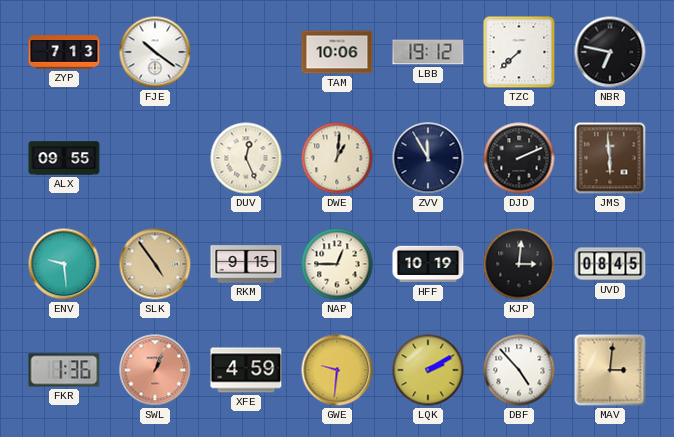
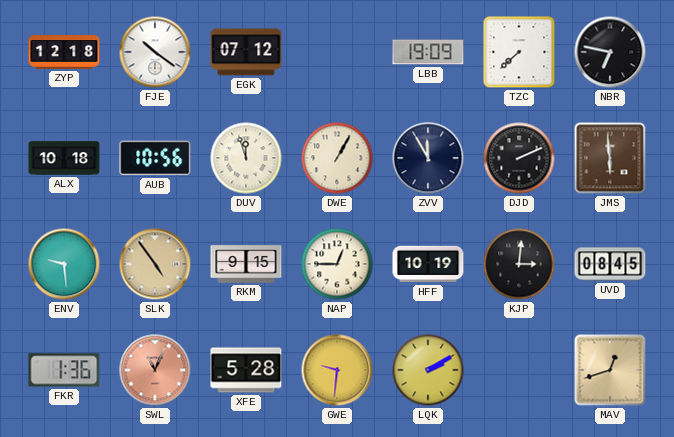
ZYP: 7:13 -> 12:18 (64, 52)
EGK: none -> 07:12 (246, 52)
TAM: 10:06 -> none (337, 52)
LBB: 19:12 -> 19:09 (428, 52)
ALX: 09:55 -> 10:18 (64, 158)
AUB: none -> 10:56 (155, 158)
DUV: 12:26 -> 11:57 (246, 158)
DWE: 1:01 -> 1:05 (337, 158)
SWL: 1:04 -> 11:04 (155, 370)
XFE: 4:59 -> 5:28 (246, 370)
DBF: 4:53 -> none (519, 370)
MAV: 3:01 -> 12:42 (610, 370)
